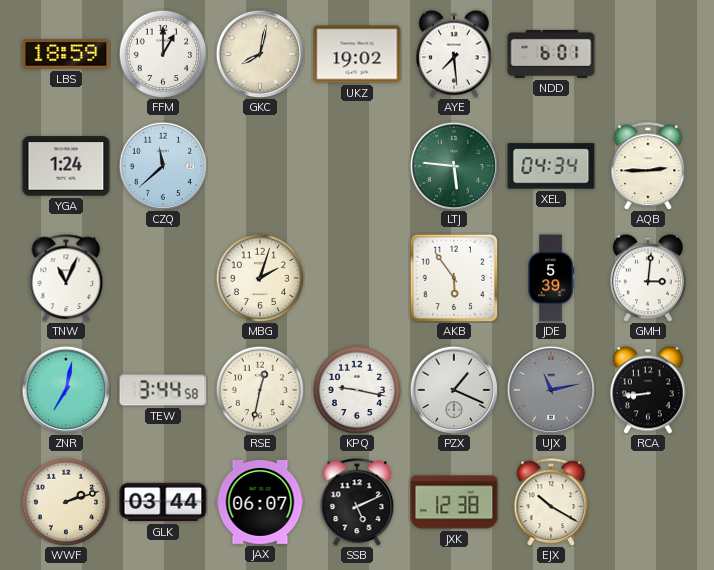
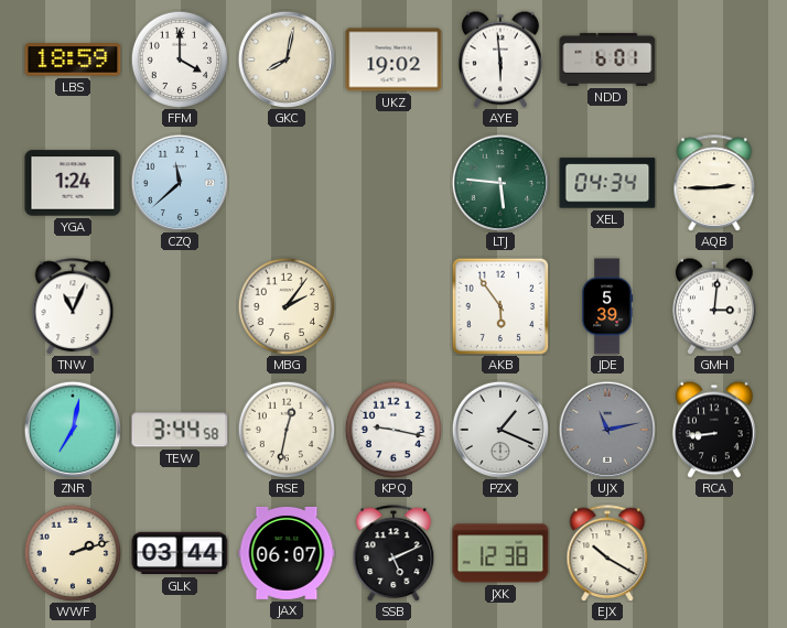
FFM: 1:00 -> 4:00 (180, 59)
AYE: 7:29 -> 5:59 (502, 59)
MBG: 2:03 -> 2:06 (287, 306)
